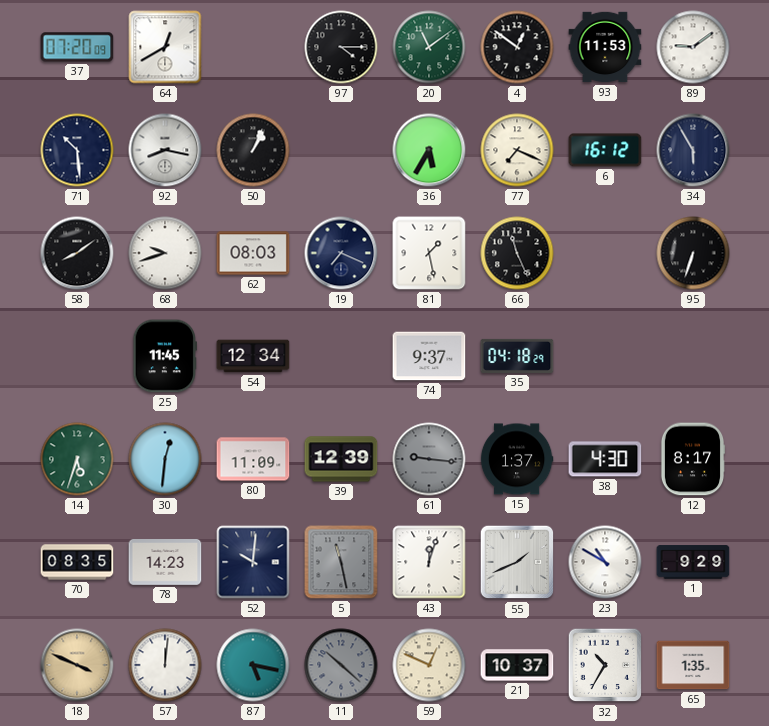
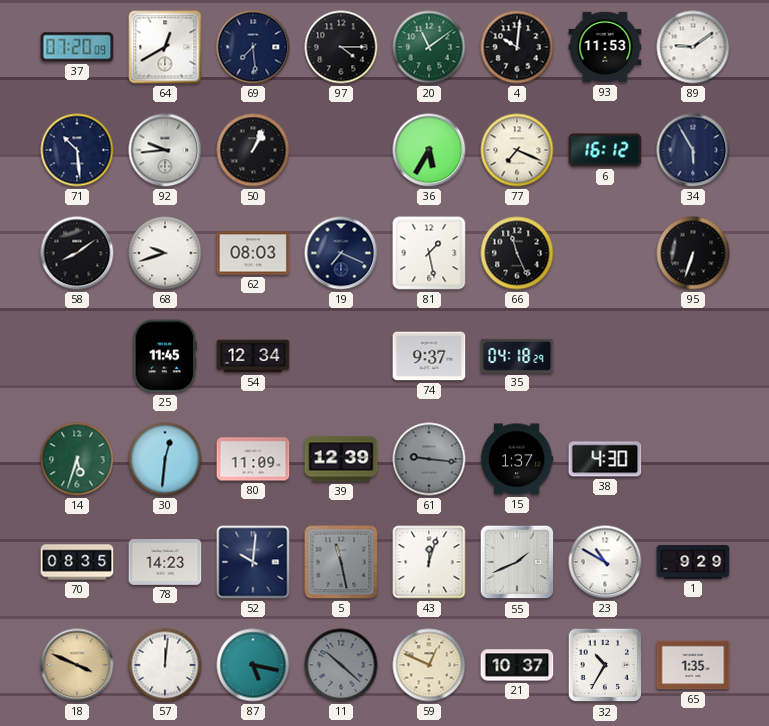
69: none -> 7:29 (253, 47)
4: 12:51 -> 10:01 (517, 47)
92: 8:17 -> 9:44 (165, 150)
12: 8:17 -> none (693, 459)
